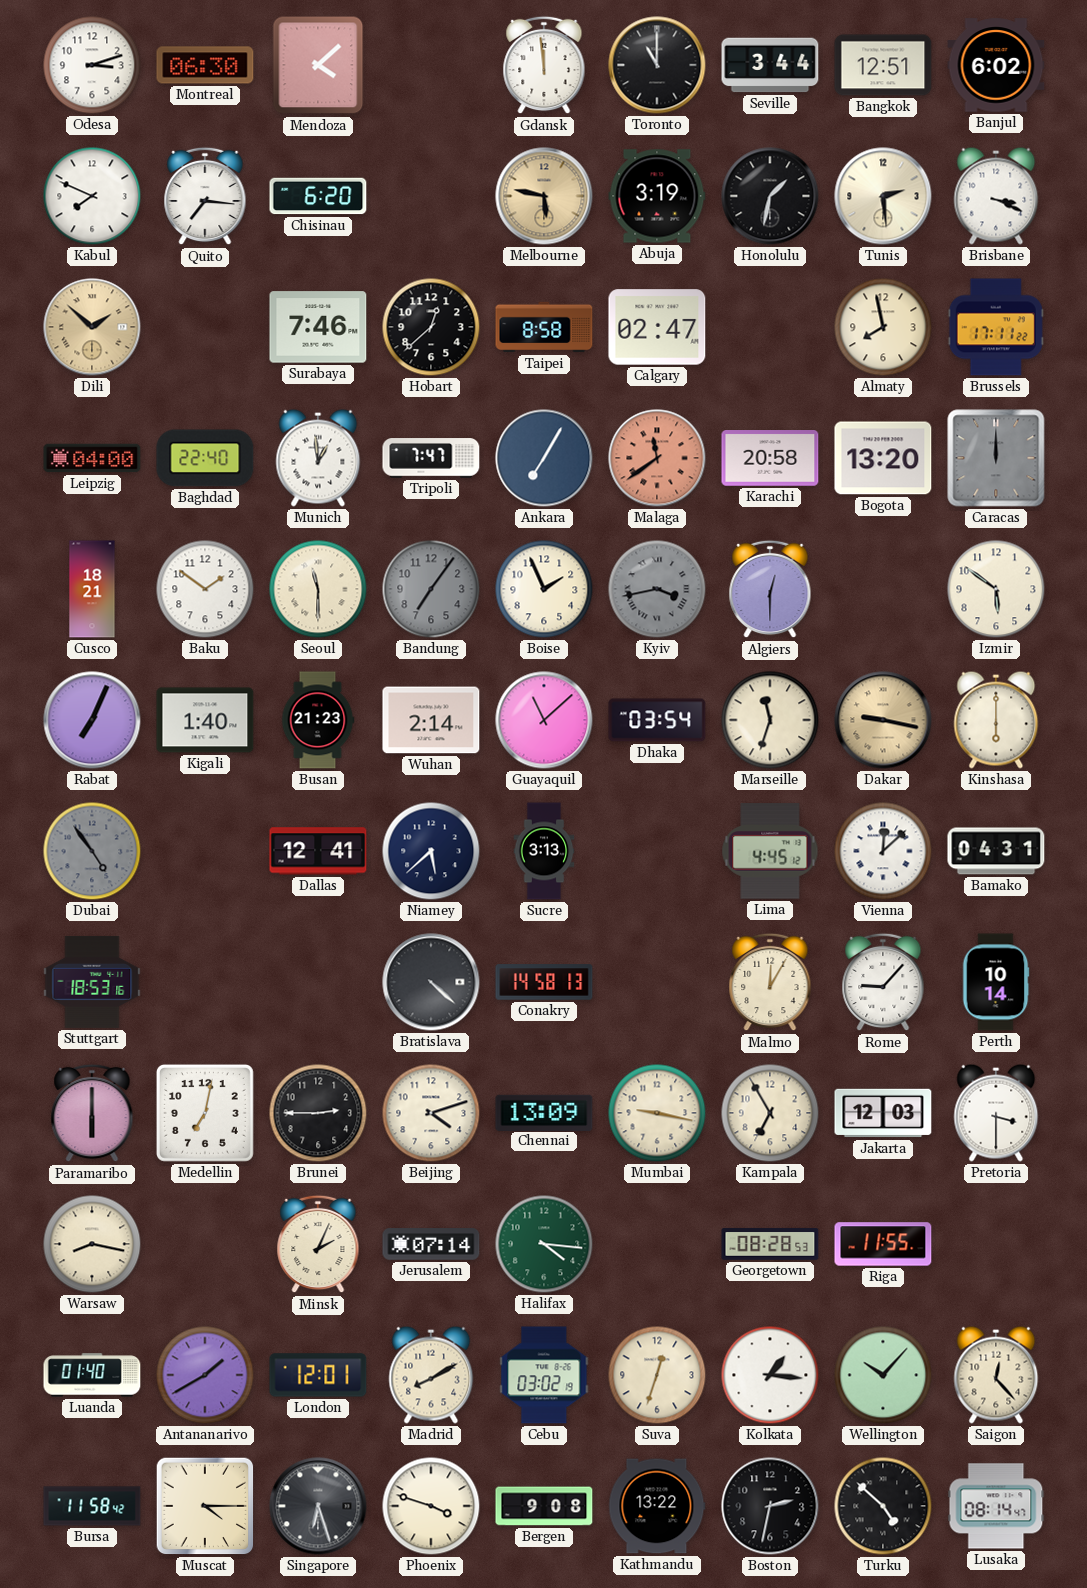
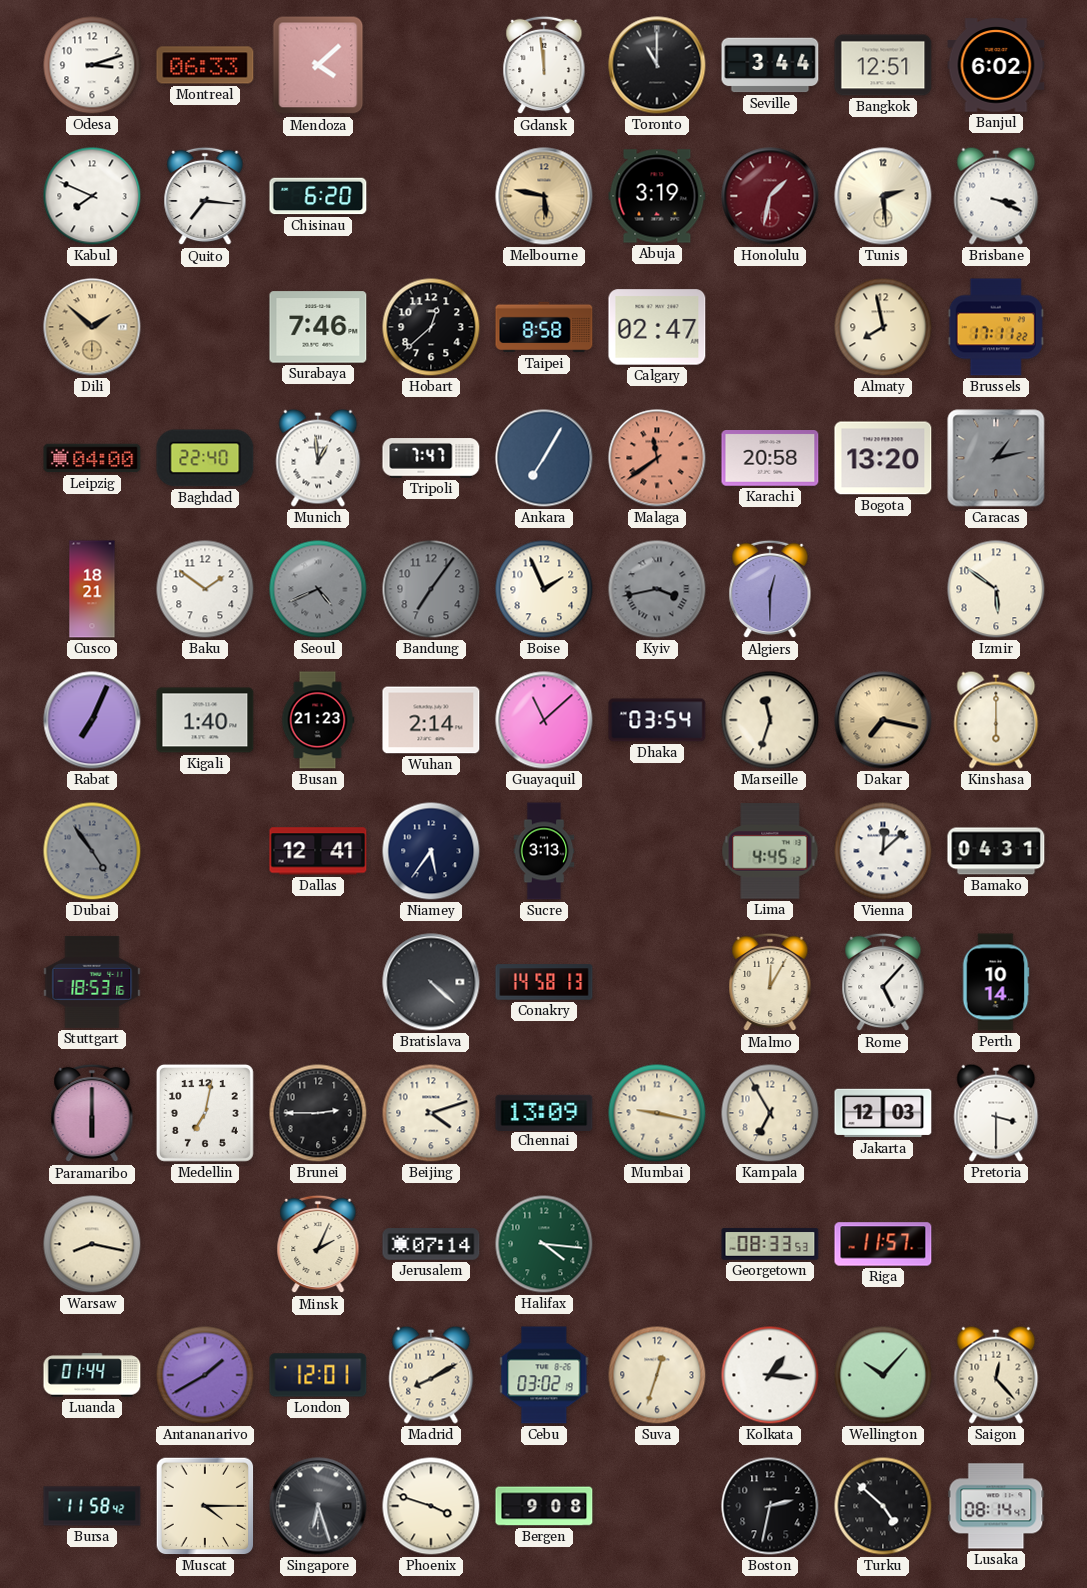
Montreal: 06:30 -> 06:33 (205, 65)
Honolulu dial: black -> burgundy (770, 196)
Caracas: 12:00 -> 1:13 (996, 458)
Seoul: 11:30 -> 4:41 (318, 589)
Seoul dial: cream -> grey (318, 589)
Dakar: 9:17 -> 7:17 (883, 720)
Niamey: 5:38 -> 5:36 (431, 851)
Rome: 9:07 -> 5:07 (883, 982)
Georgetown: 08:28 -> 08:33 (770, 1244)
Riga: 11:55 -> 11:57 (883, 1244)
Luanda: 01:40 -> 01:44 (92, 1375)
Kathmandu: 13:22 -> none (657, 1506)
